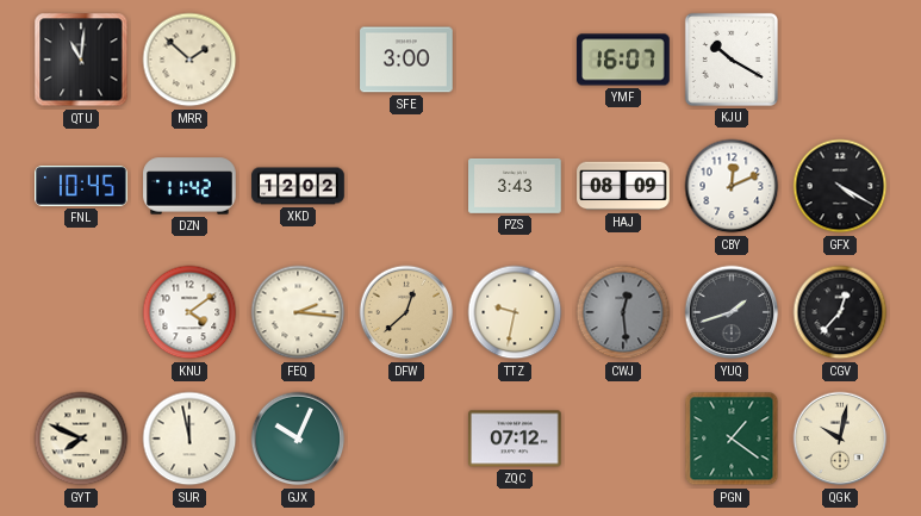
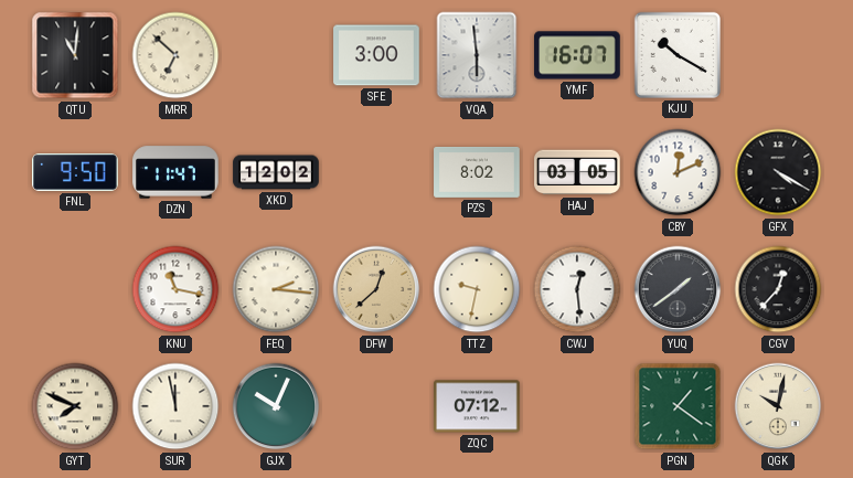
MRR: 1:52 -> 6:52 (175, 55)
VQA: none -> 5:59 (477, 55)
FNL: 10:45 -> 9:50 (75, 173)
DZN: 11:42 -> 11:47 (175, 172)
PZS: 3:43 -> 8:02 (477, 173)
HAJ: 08:09 -> 03:05 (577, 172)
KNU: 4:09 -> 11:17 (175, 289)
CWJ dial: grey -> white (577, 289)
YUQ: 1:42 -> 1:39 (678, 289)
